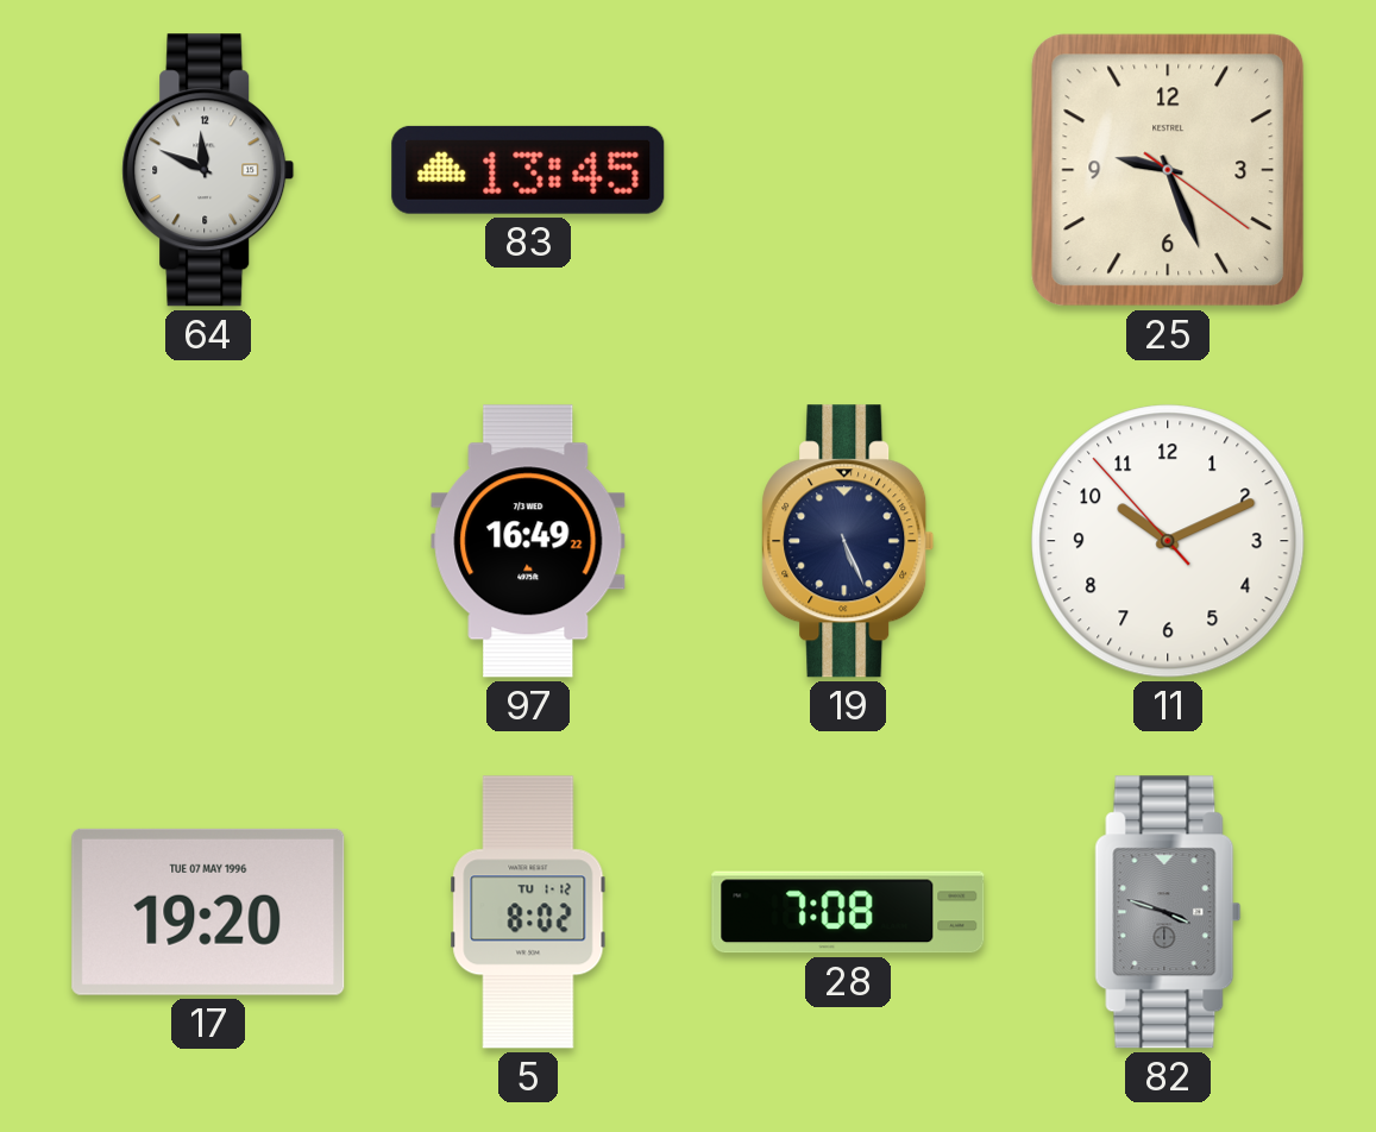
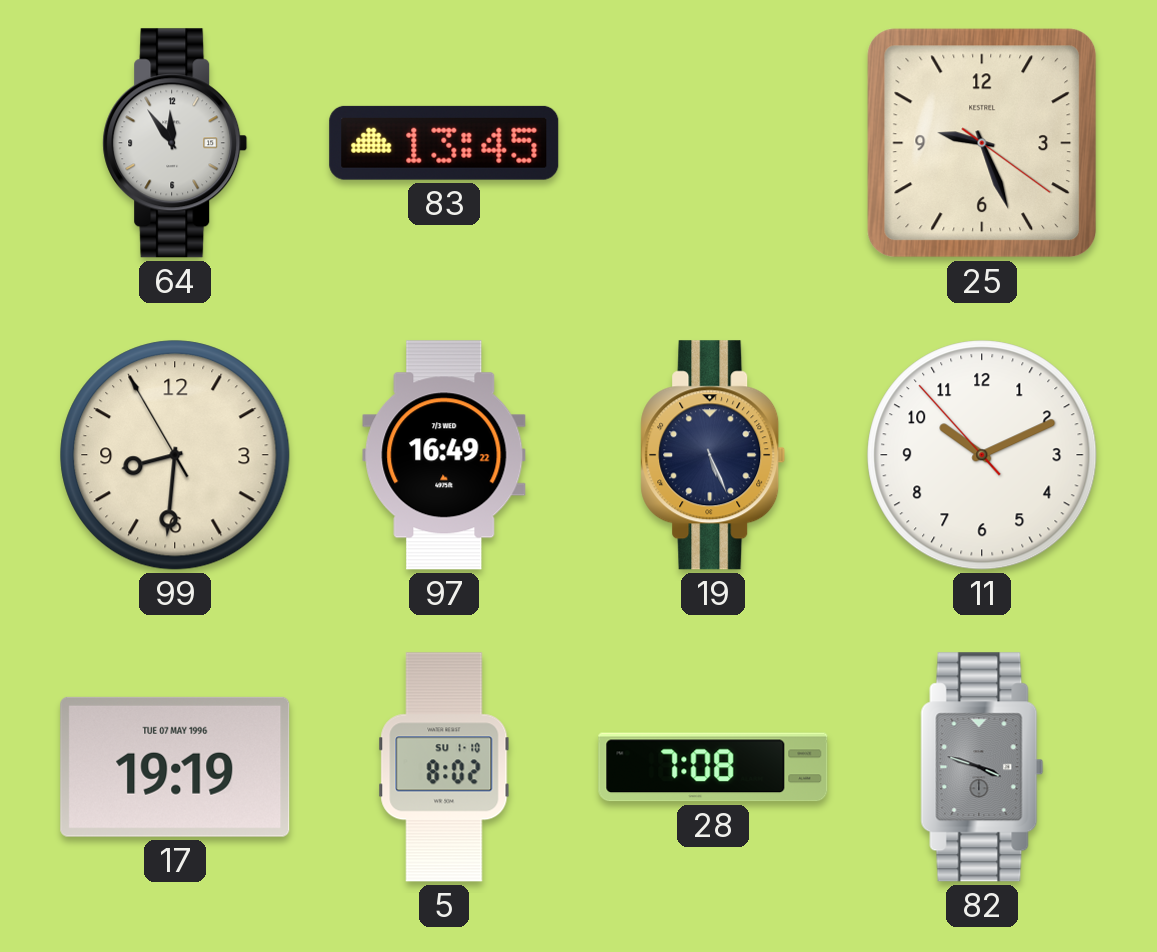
64: 11:49 -> 11:54 (175, 143)
99: none -> 8:30 (175, 455)
17: 19:20 -> 19:19 (175, 767)
5 date: TU 1-12 -> SU 1-10 (444, 767)
